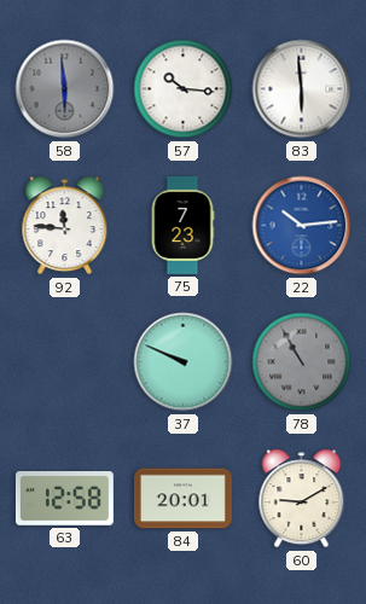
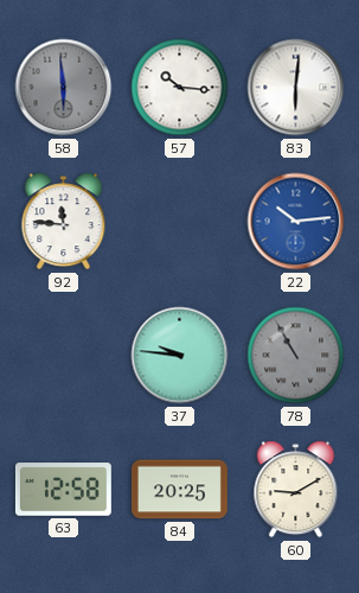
83: 5:59 -> 6:01 (296, 88)
75: 7:23 -> none (182, 225)
37: 9:49 -> 9:46 (180, 356)
84: 20:01 -> 20:25 (179, 490)
